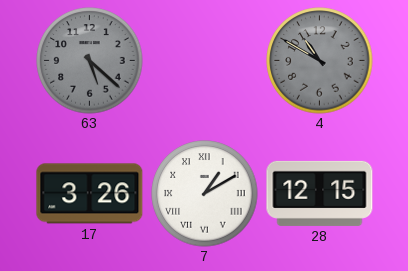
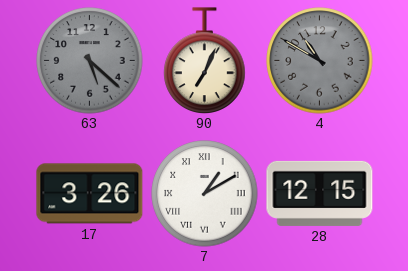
90: none -> 7:04 (205, 61)
